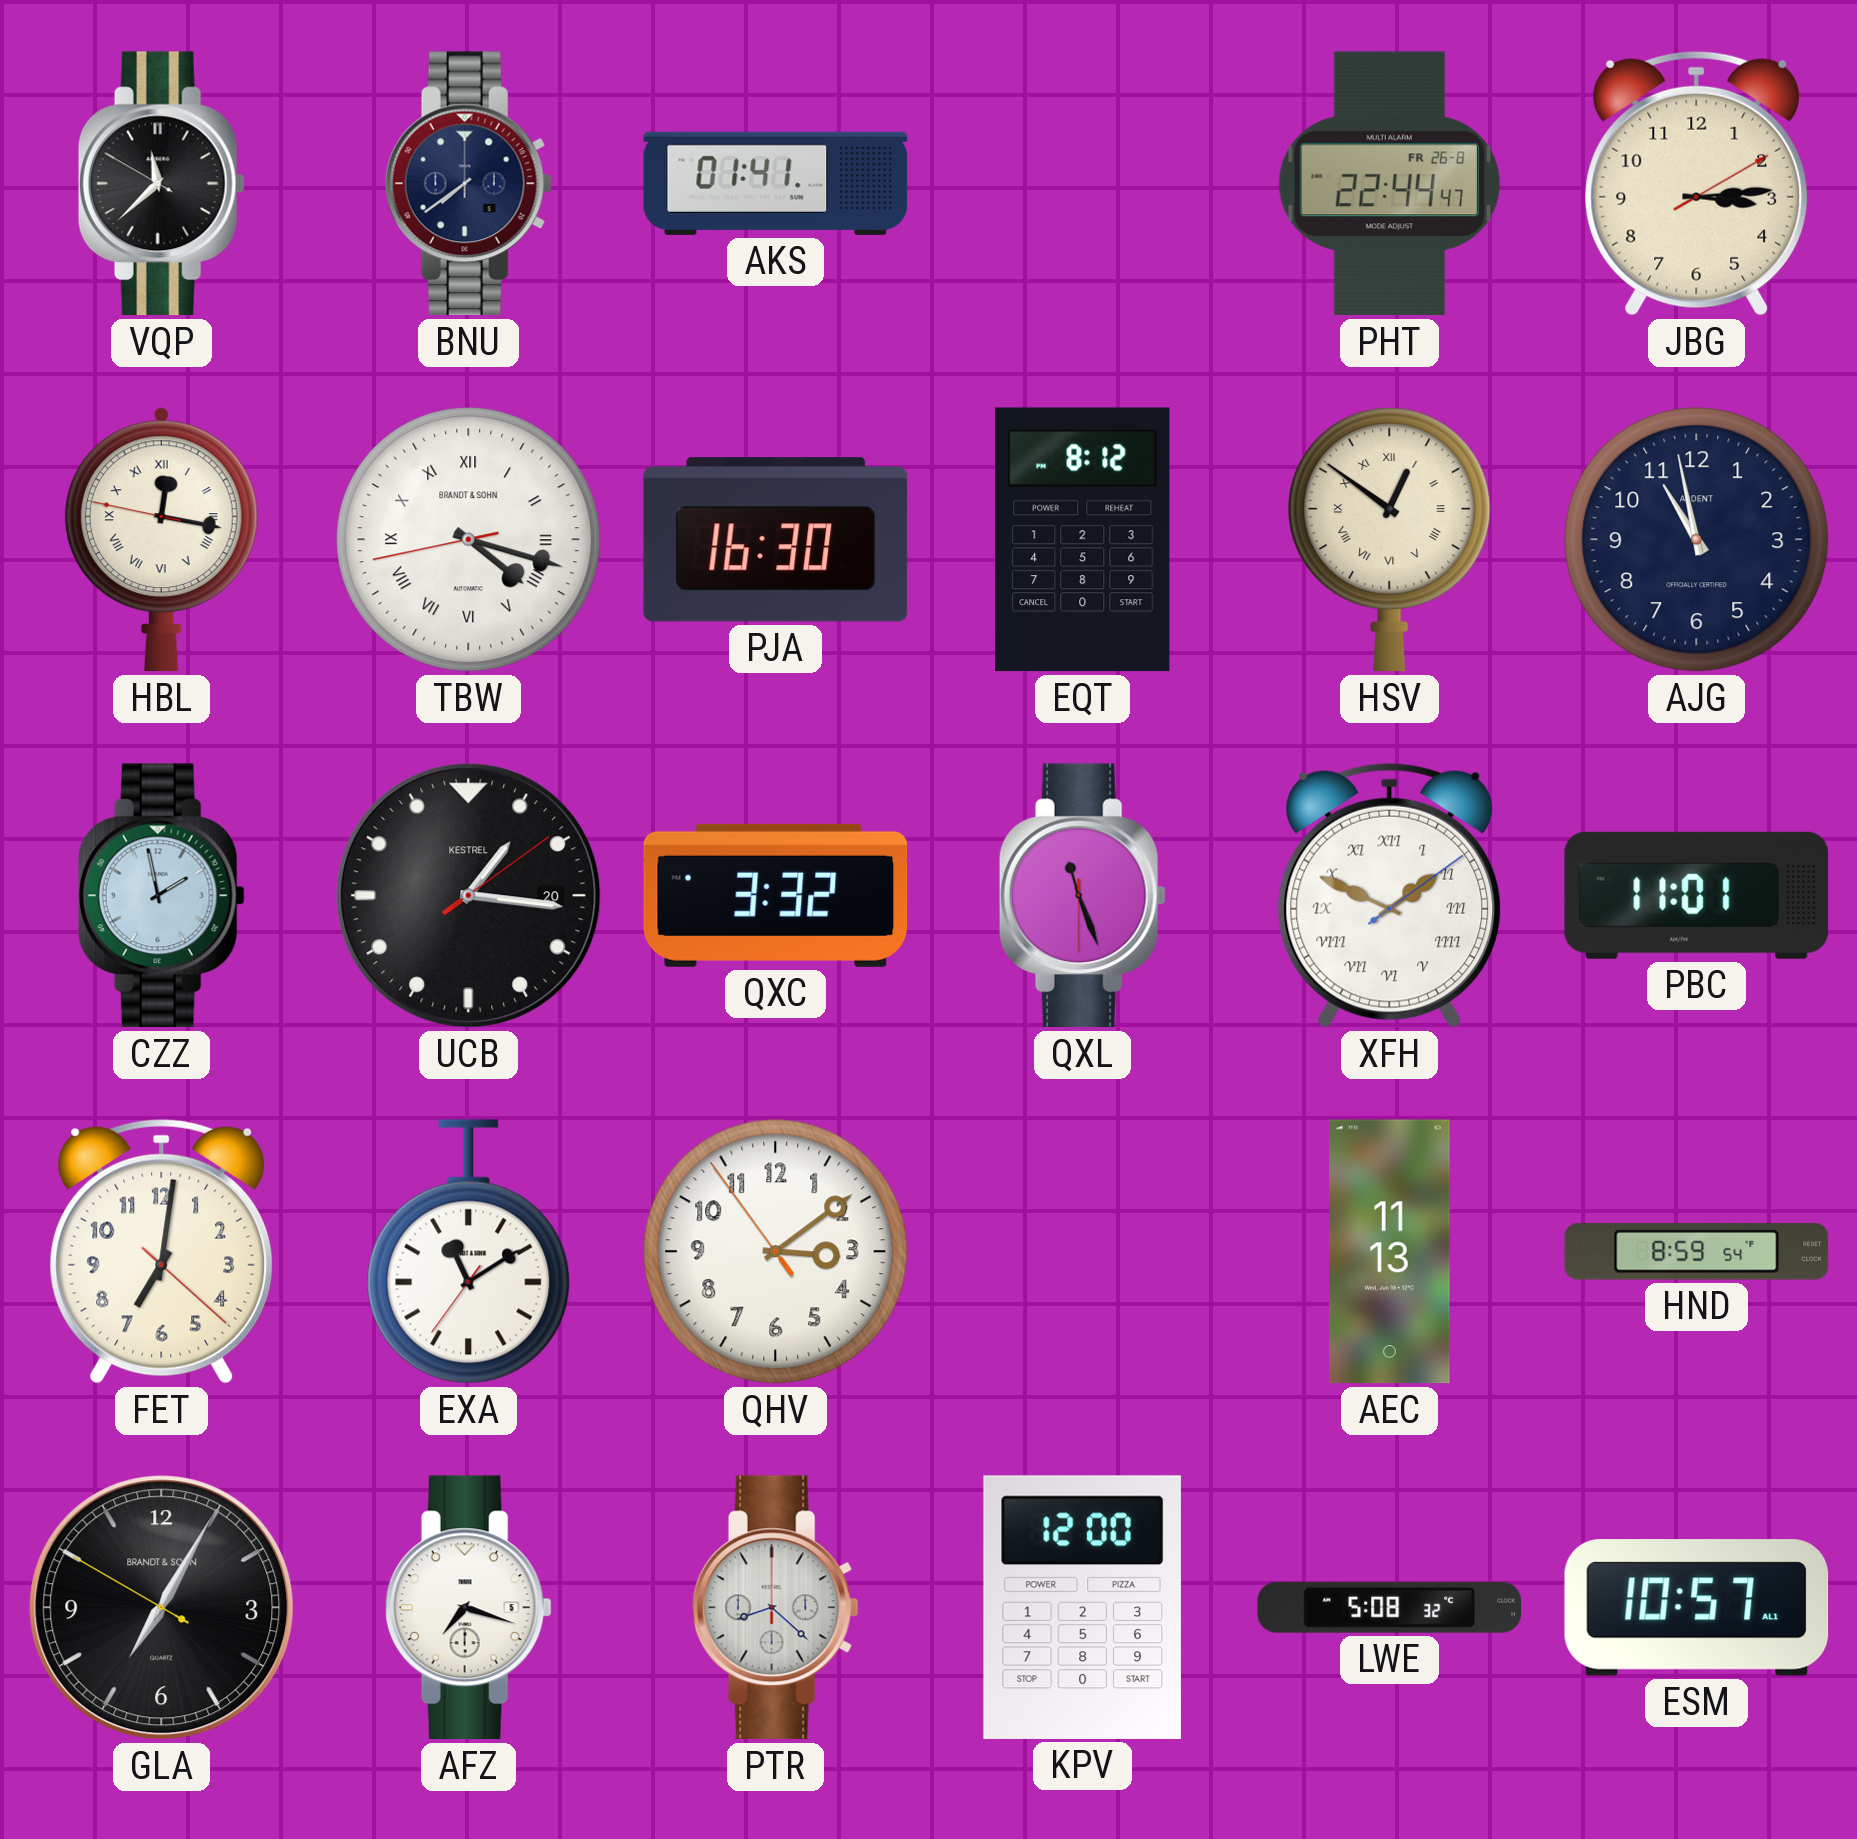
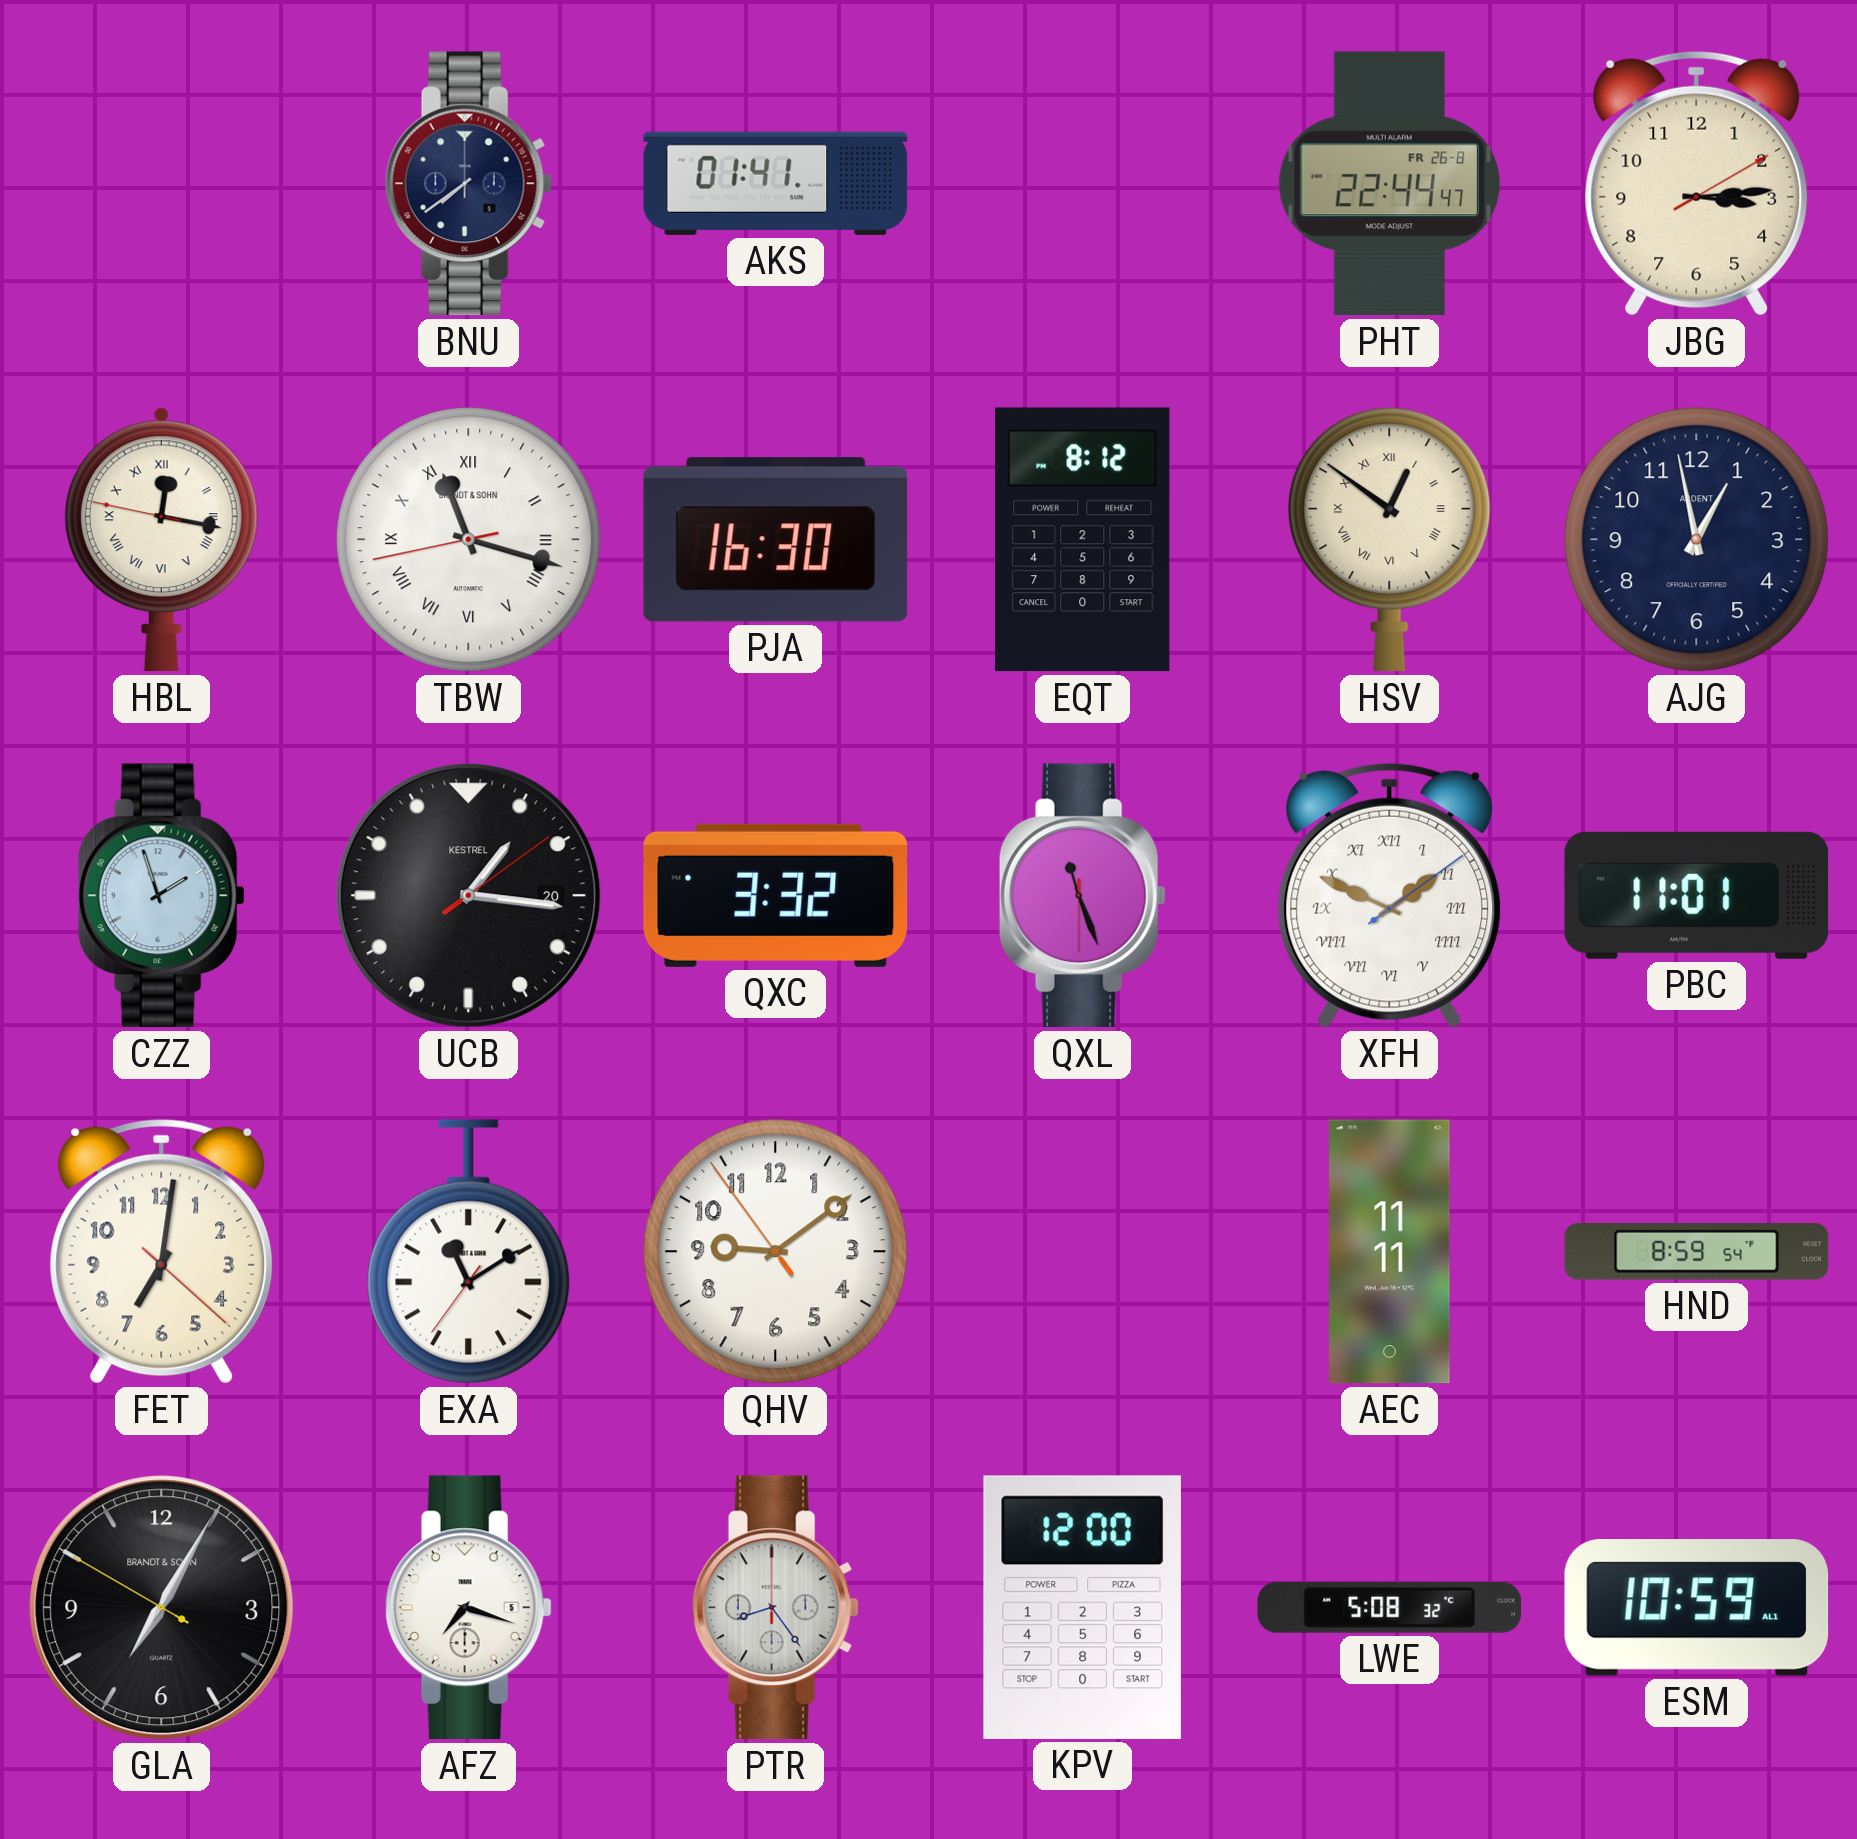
VQP: 11:37 -> none (161, 184)
TBW: 4:17 -> 11:17 (469, 540)
AJG: 10:58 -> 12:58 (1697, 540)
CZZ: 1:58 -> 1:57 (161, 896)
QHV: 3:08 -> 9:08 (776, 1252)
AEC: 11:13 -> 11:11 (1390, 1252)
PTR: 8:22 -> 8:24 (775, 1608)
ESM: 10:57 -> 10:59 (1697, 1608)
